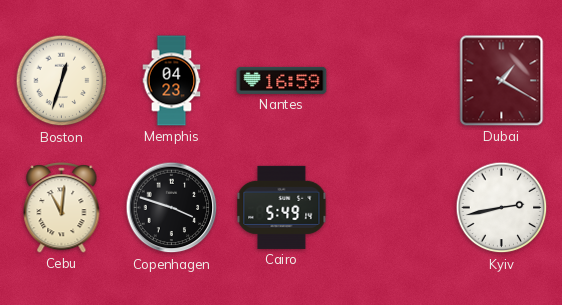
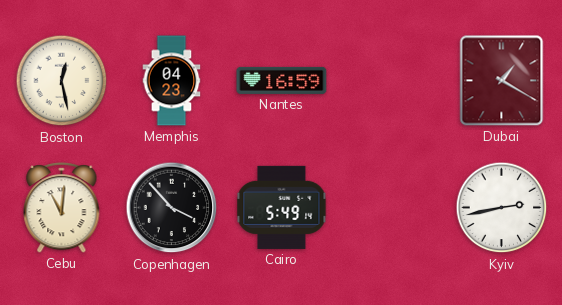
Boston: 12:33 -> 12:28 (62, 81)
Copenhagen: 3:48 -> 3:53 (172, 208)
